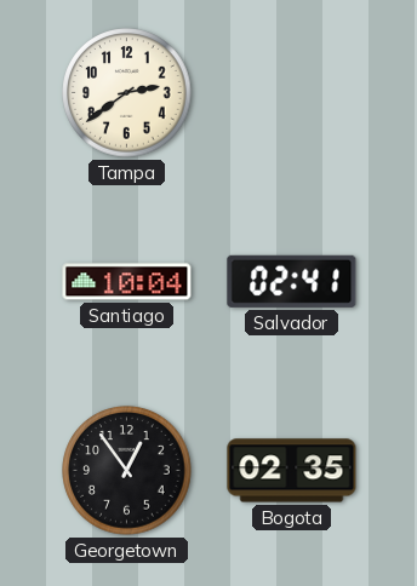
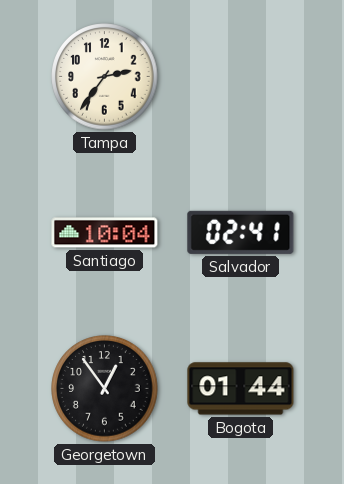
Tampa: 2:39 -> 2:36 (105, 77)
Bogota: 02:35 -> 01:44 (241, 389)
